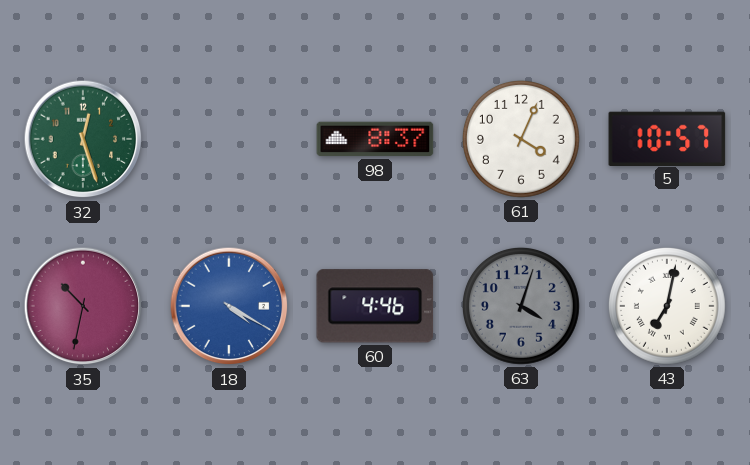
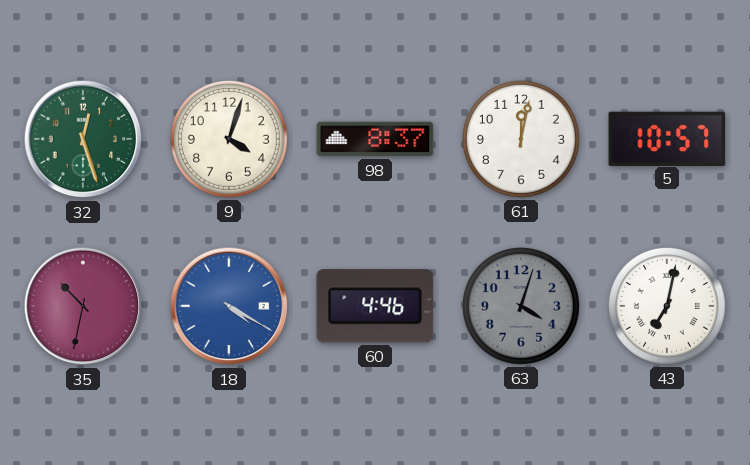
9: none -> 4:03 (229, 139)
61: 4:04 -> 12:02 (521, 139)
